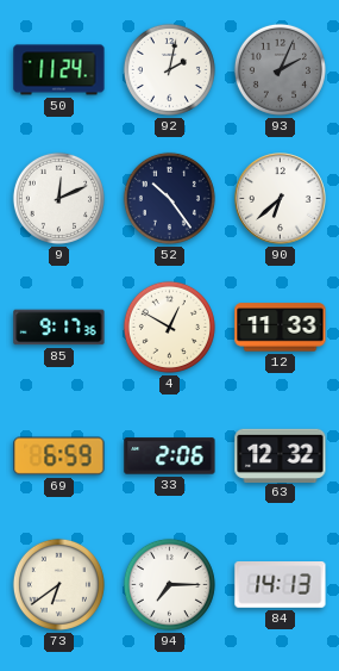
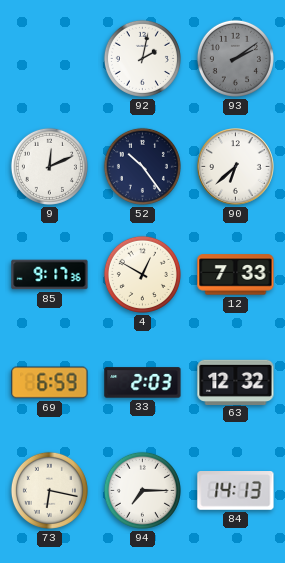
50: 11:24 -> none (59, 70)
93: 2:04 -> 2:09 (235, 58)
12: 11:33 -> 7:33 (236, 275)
33: 2:06 -> 2:03 (143, 383)
73: 6:39 -> 6:17 (49, 490)
